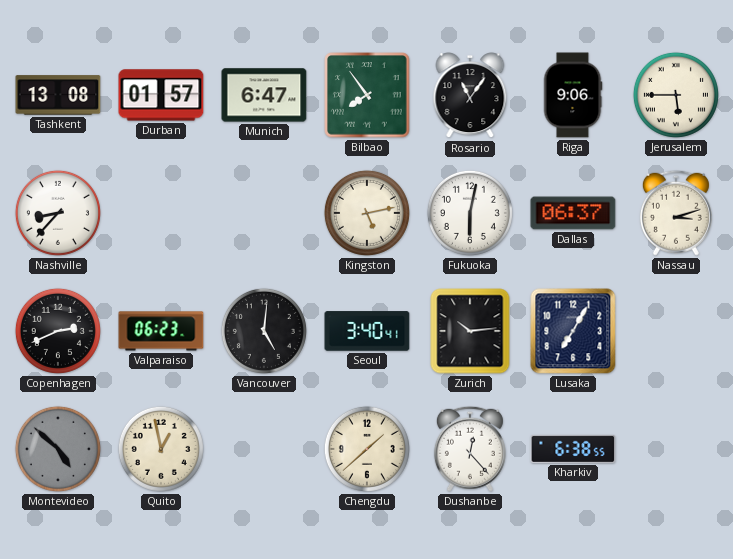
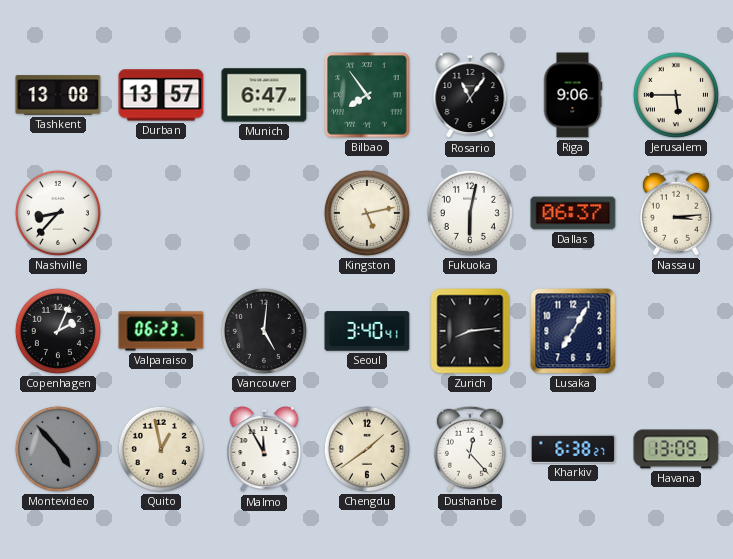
Durban: 01:57 -> 13:57 (161, 95)
Nassau: 3:12 -> 3:14 (676, 213)
Copenhagen: 2:41 -> 2:04 (58, 331)
Zurich: 10:14 -> 8:14 (470, 331)
Montevideo: 4:52 -> 4:53 (58, 449)
Malmo: none -> 11:55 (264, 450)
Chengdu: 1:38 -> 1:39 (367, 449)
Kharkiv: 6:38:55 -> 6:38:27 (573, 449)
Havana: none -> 13:09 (676, 449)
